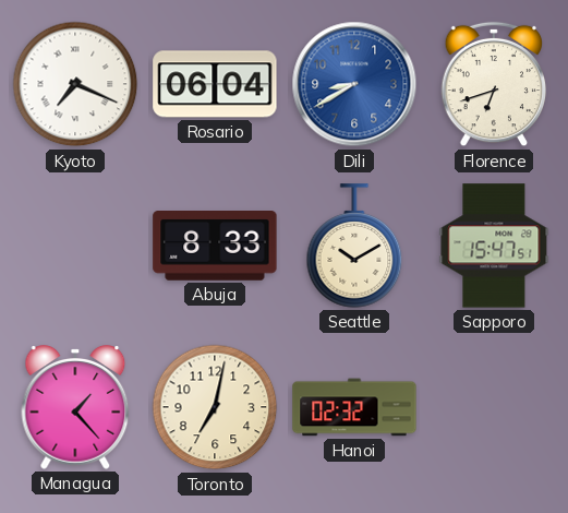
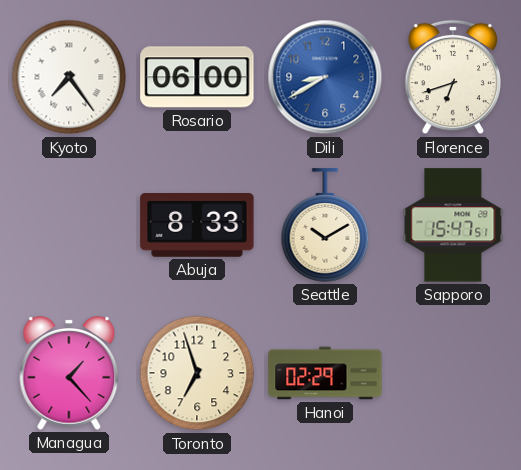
Kyoto: 7:19 -> 7:24 (69, 77)
Rosario: 06:04 -> 06:00 (197, 77)
Toronto: 7:02 -> 6:57 (197, 373)
Hanoi: 02:32 -> 02:29 (325, 373)
